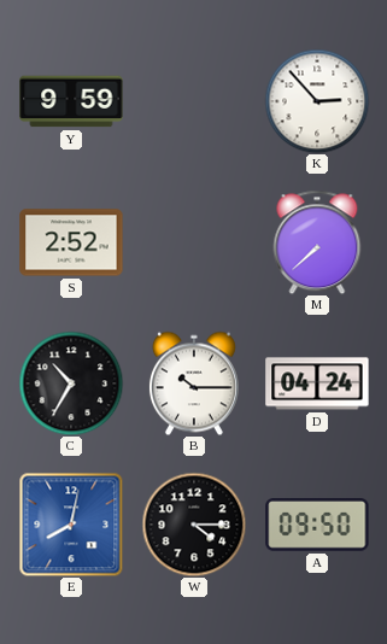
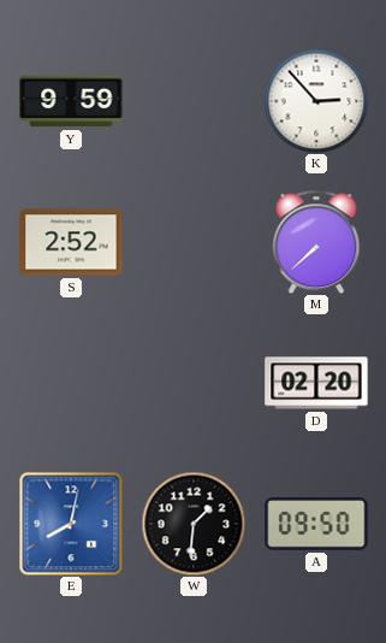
C: 10:35 -> none (71, 384)
B: 10:15 -> none (194, 384)
D: 04:24 -> 02:20 (316, 383)
W: 4:15 -> 1:31 (194, 524)
